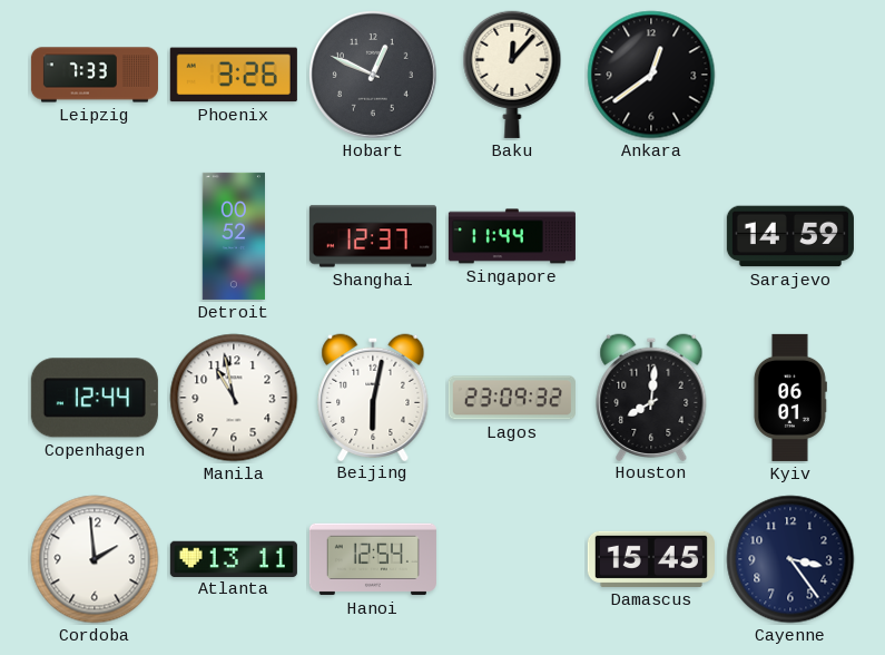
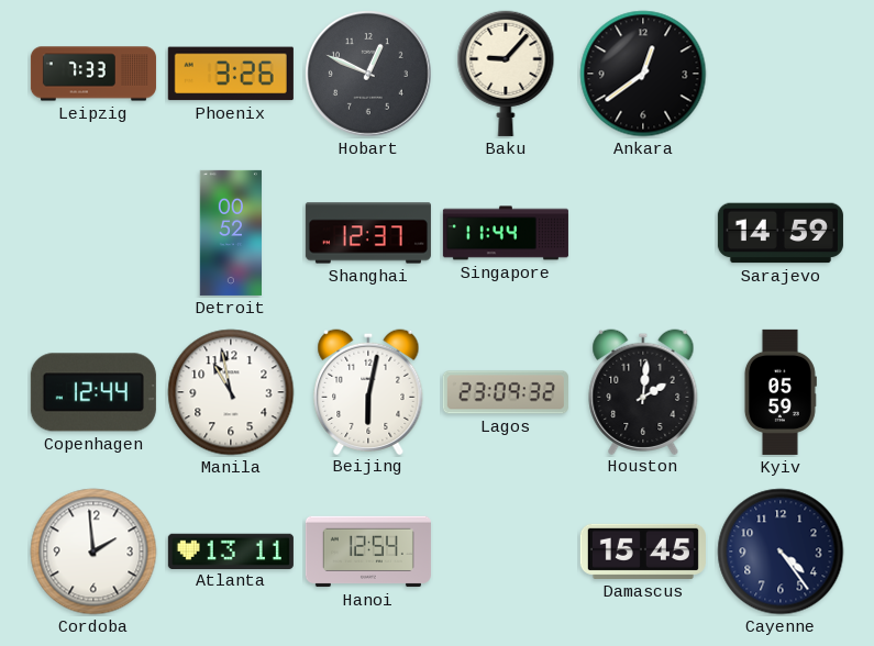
Baku: 12:07 -> 9:07 (506, 74)
Houston: 8:01 -> 2:01 (643, 391)
Kyiv: 06:01 -> 05:59 (779, 392)
Cayenne: 3:24 -> 4:24 (781, 552)
